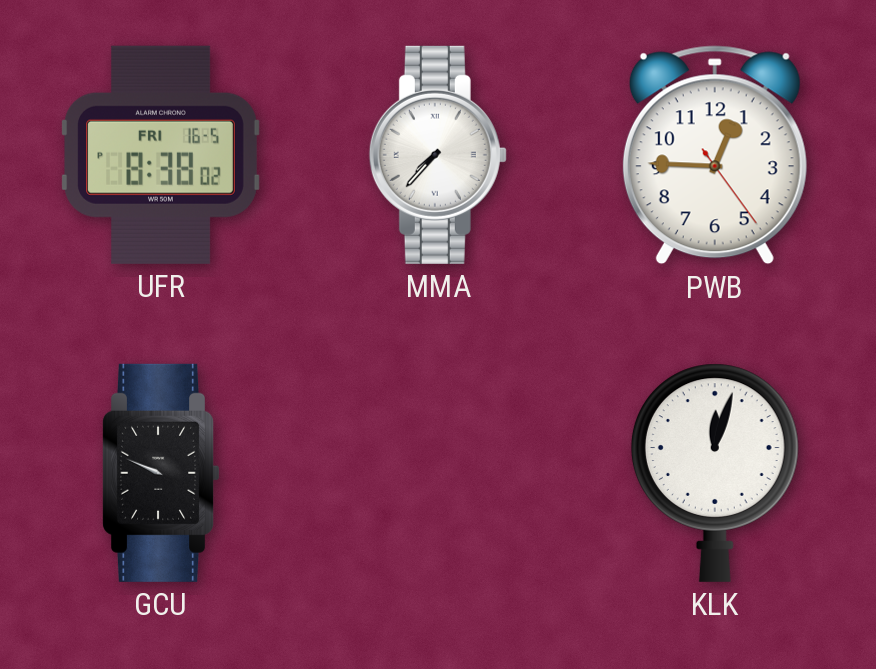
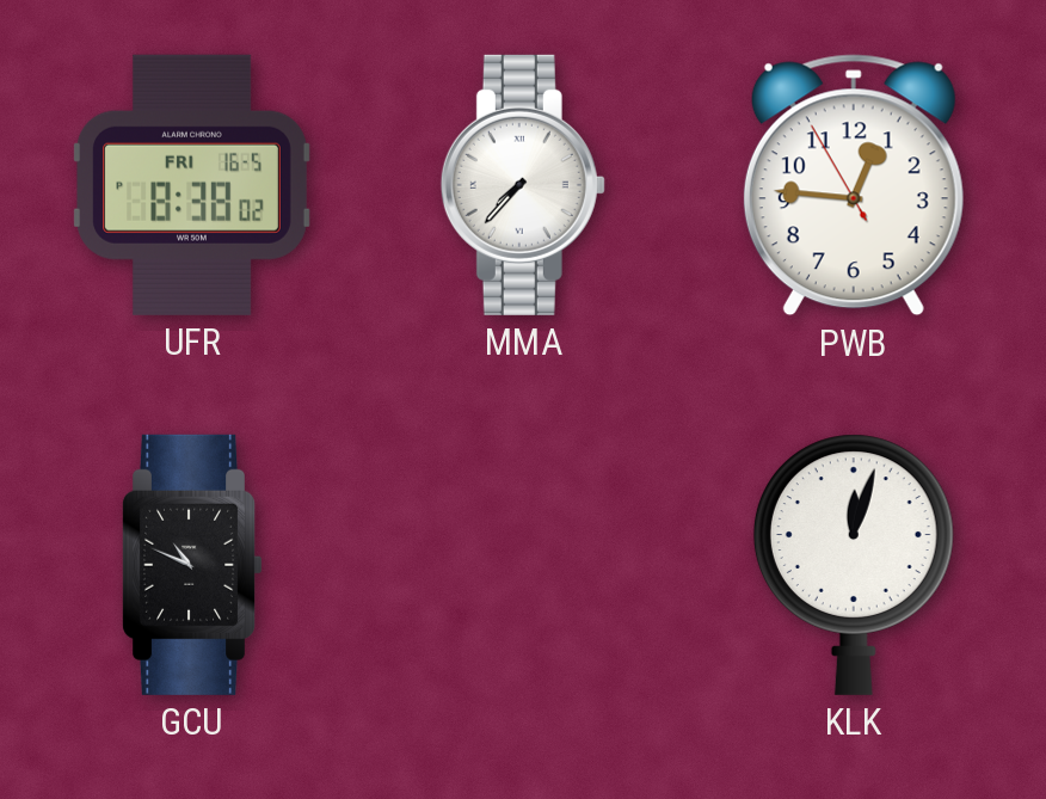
PWB: 12:45:24 -> 12:45:55 (854, 185)
GCU: 9:49 -> 10:49 (193, 565)
